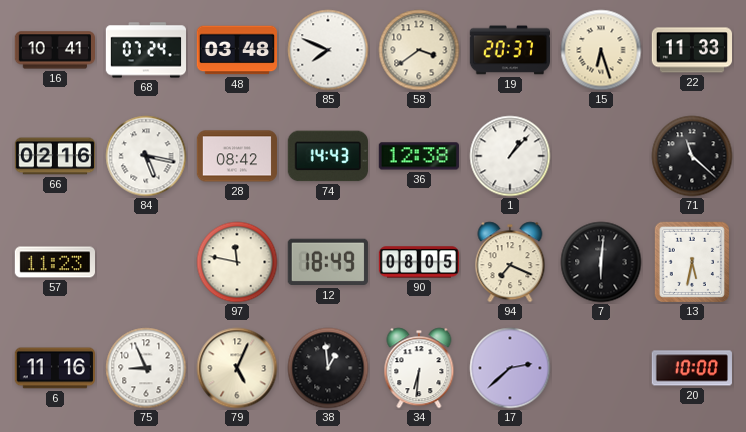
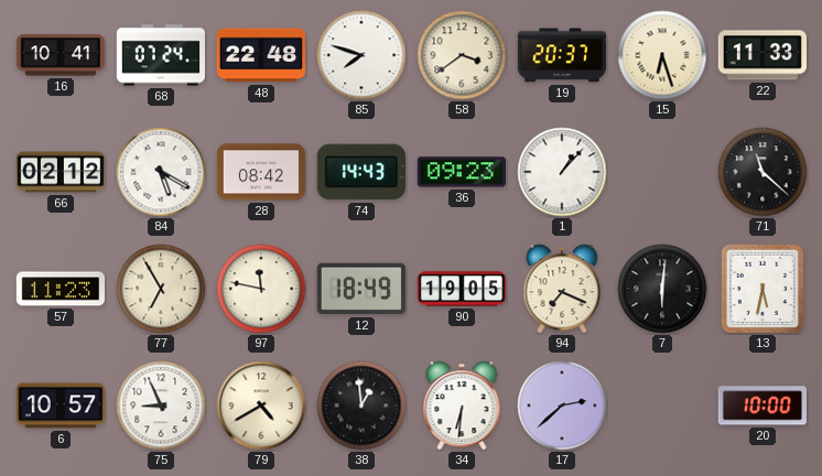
48: 03:48 -> 22:48 (260, 55)
85: 7:49 -> 7:48 (361, 55)
66: 02:16 -> 02:12 (61, 172)
84: 5:17 -> 5:20 (161, 172)
36: 12:38 -> 09:23 (462, 172)
77: none -> 6:55 (161, 289)
90: 08:05 -> 19:05 (462, 289)
6: 11:16 -> 10:57 (60, 405)
79: 5:04 -> 4:40 (261, 405)
